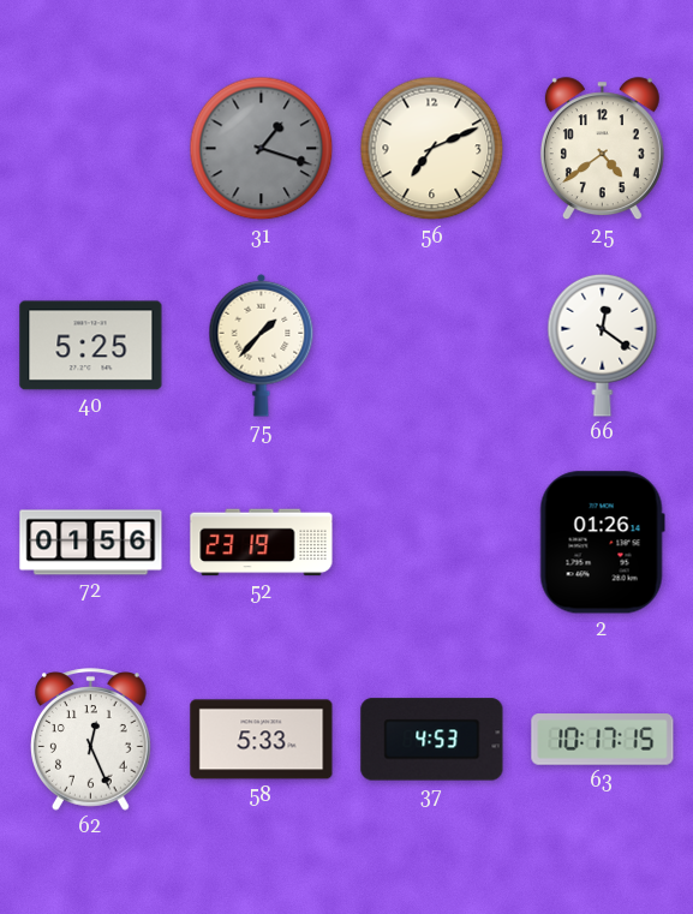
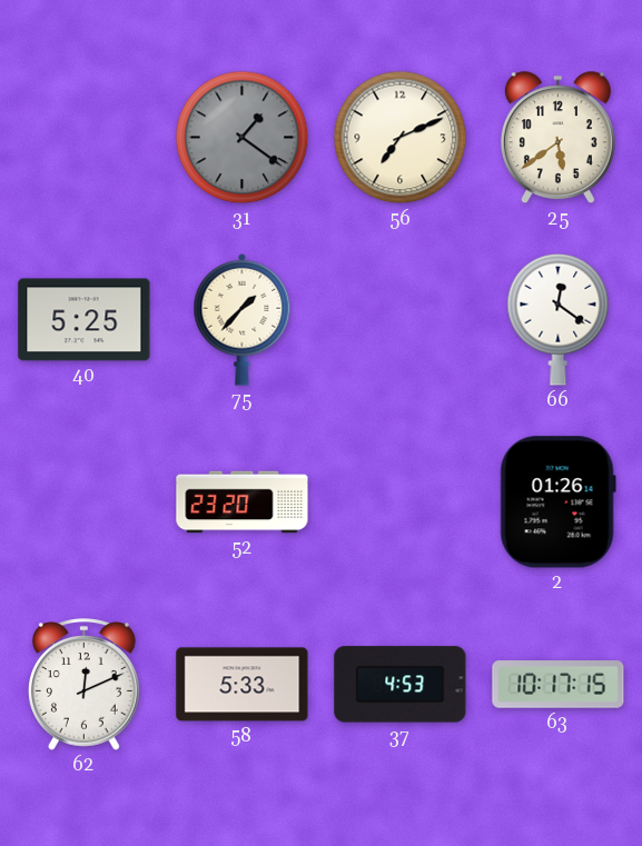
31: 1:18 -> 1:21 (243, 138)
25: 4:39 -> 5:39 (557, 138)
72: 01:56 -> none (91, 543)
52: 23:19 -> 23:20 (243, 502)
62: 12:26 -> 12:11 (85, 685)
